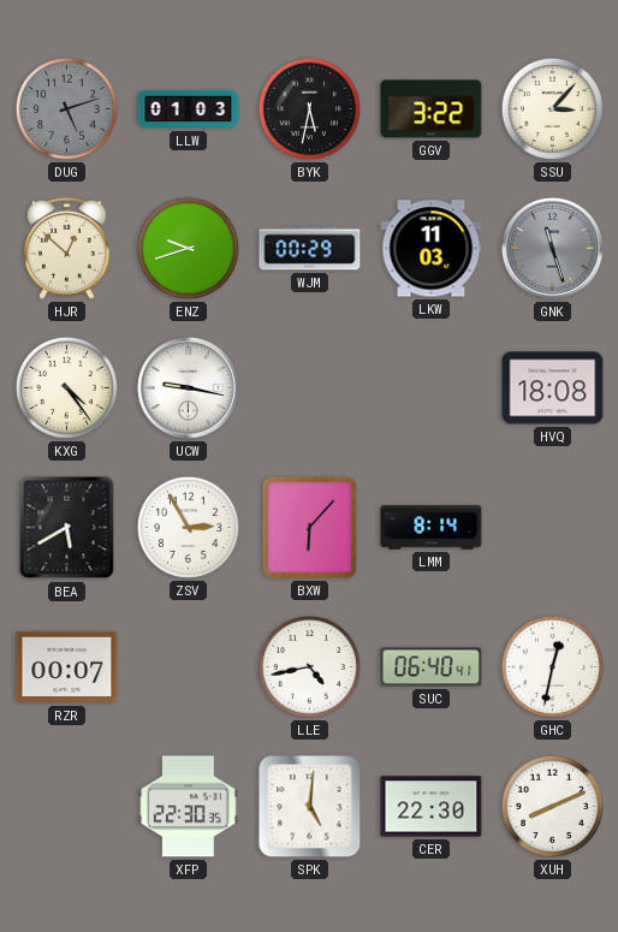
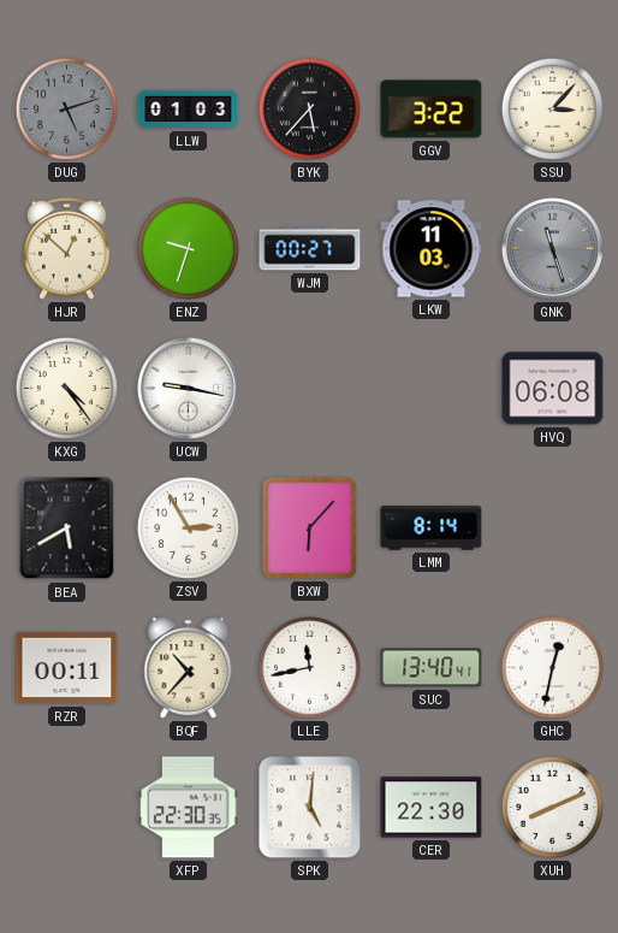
BYK: 5:32 -> 5:37 (309, 108)
ENZ: 9:42 -> 9:33 (188, 248)
WJM: 00:29 -> 00:27 (310, 249)
HVQ: 18:08 -> 06:08 (553, 389)
RZR: 00:07 -> 00:11 (67, 668)
BQF: none -> 10:37 (189, 668)
LLE: 4:43 -> 11:43 (309, 667)
SUC: 06:40 -> 13:40 (432, 668)
